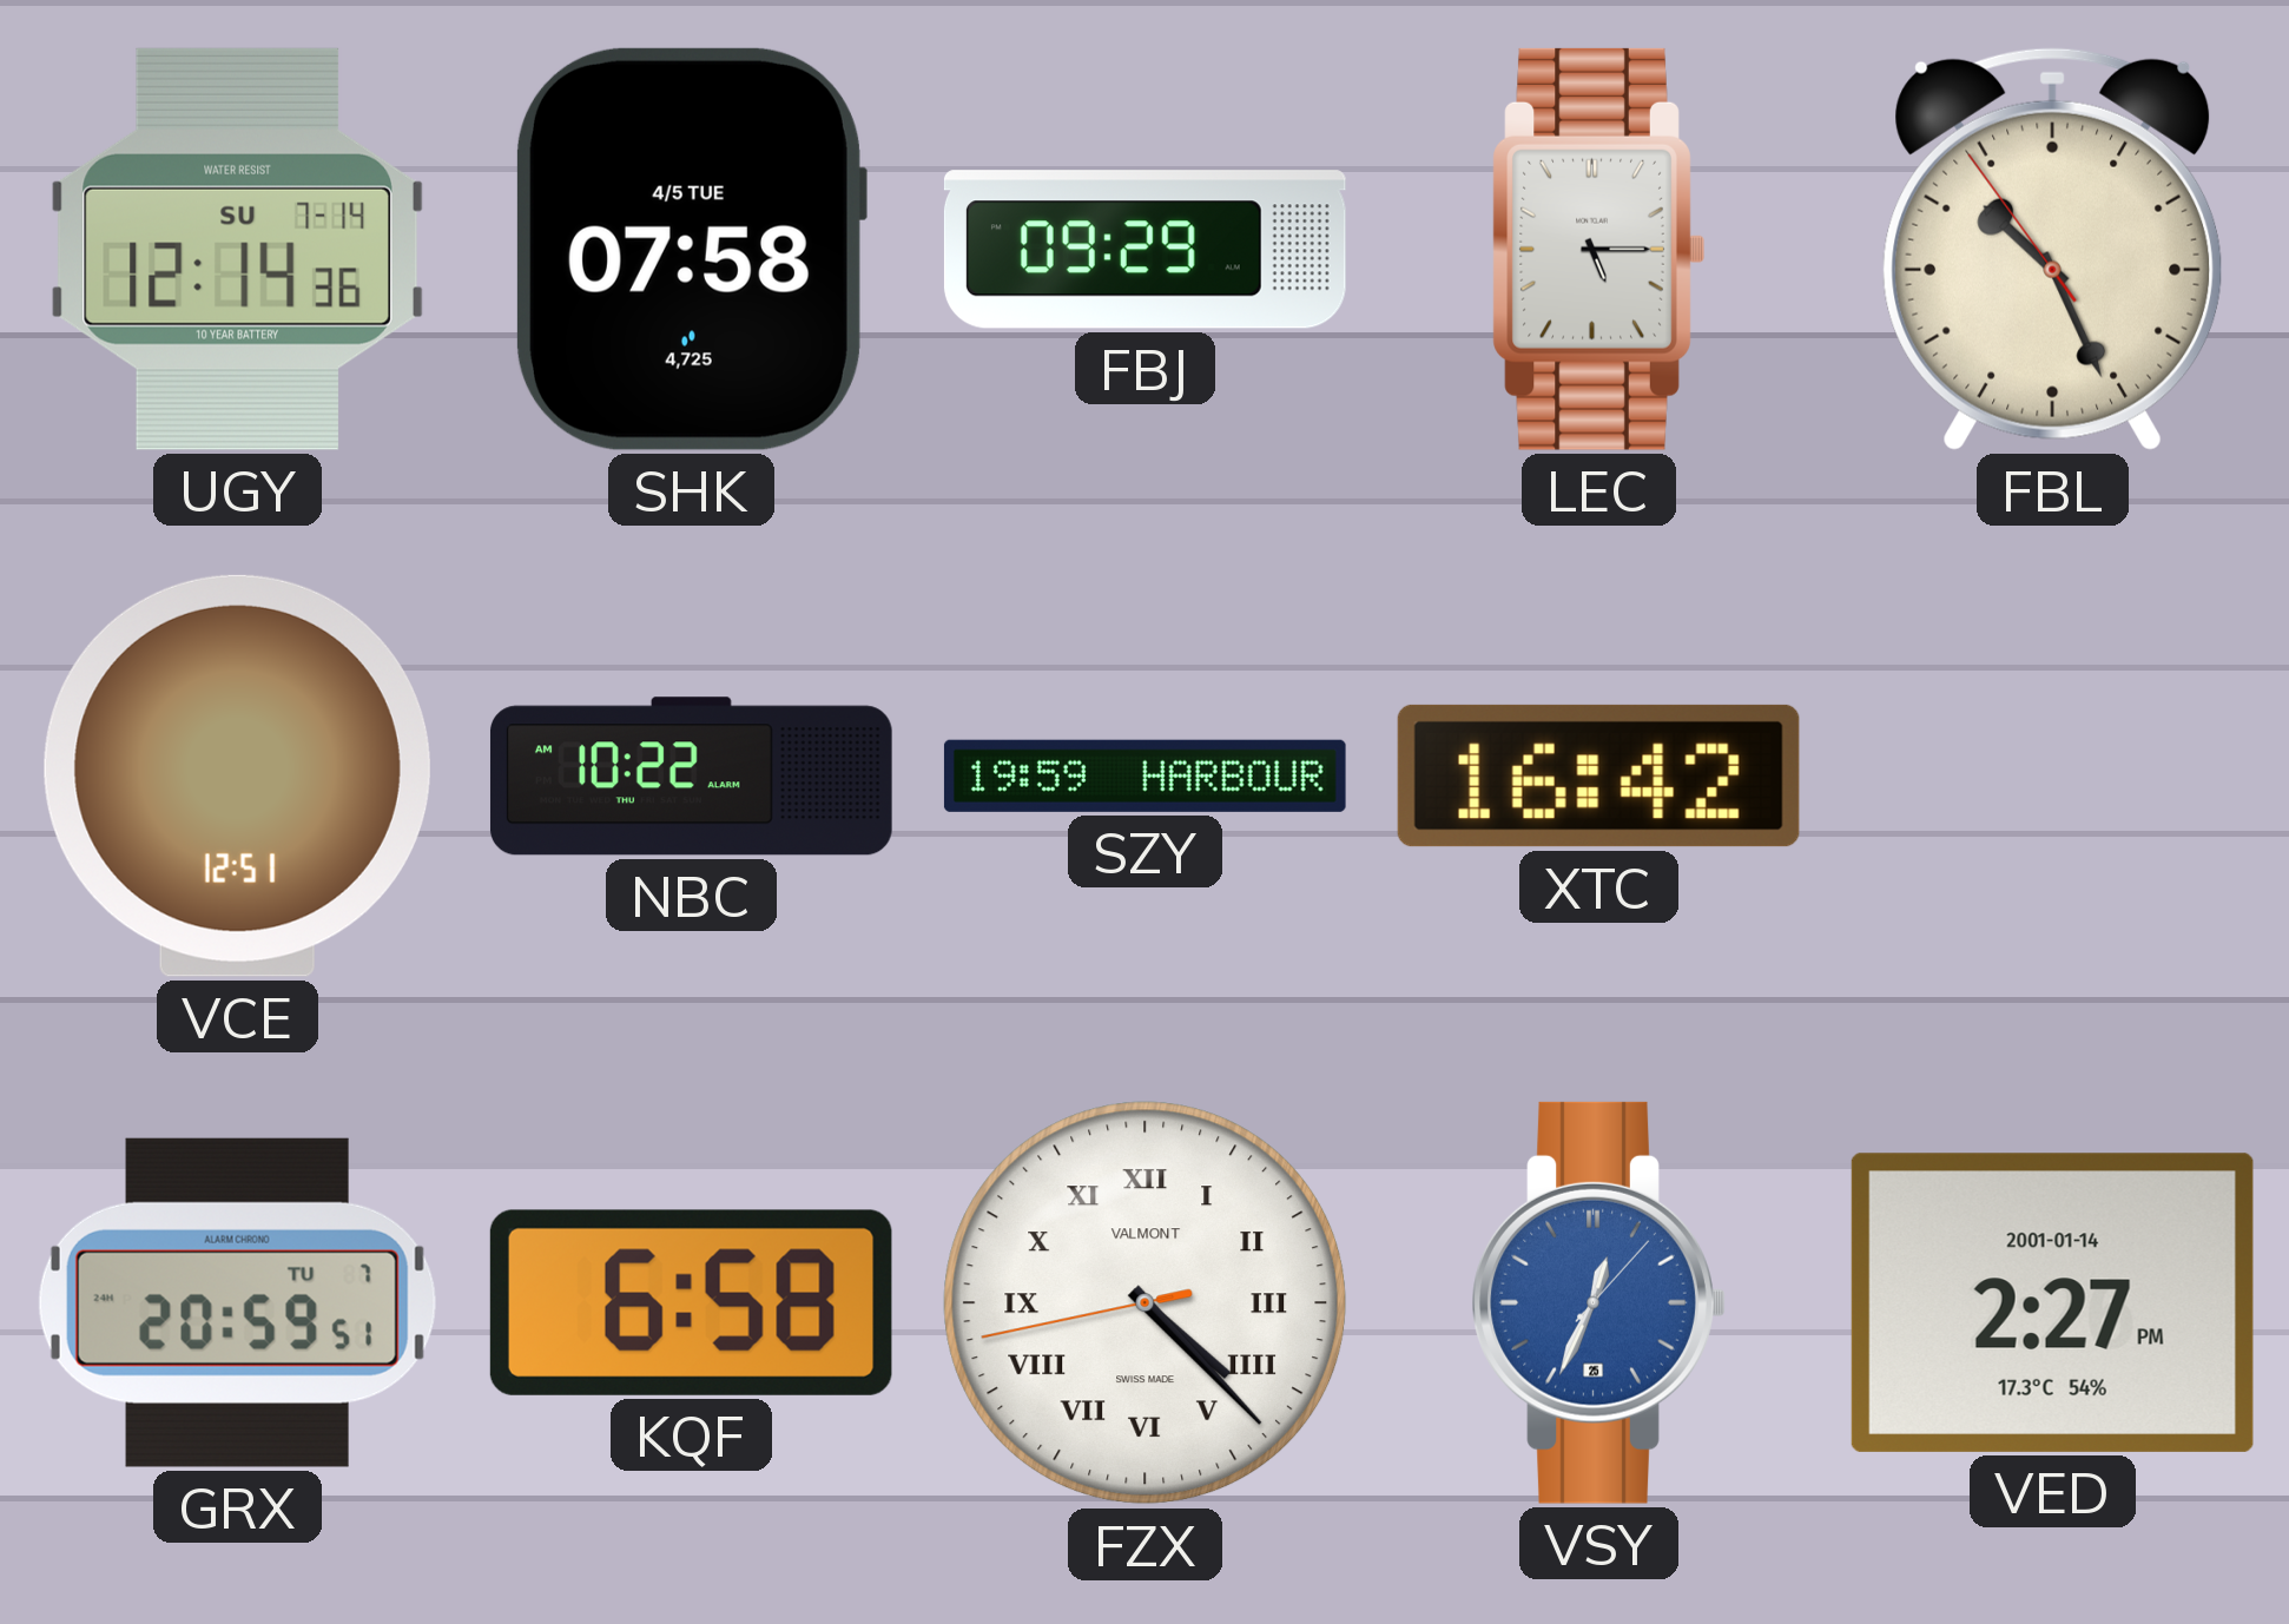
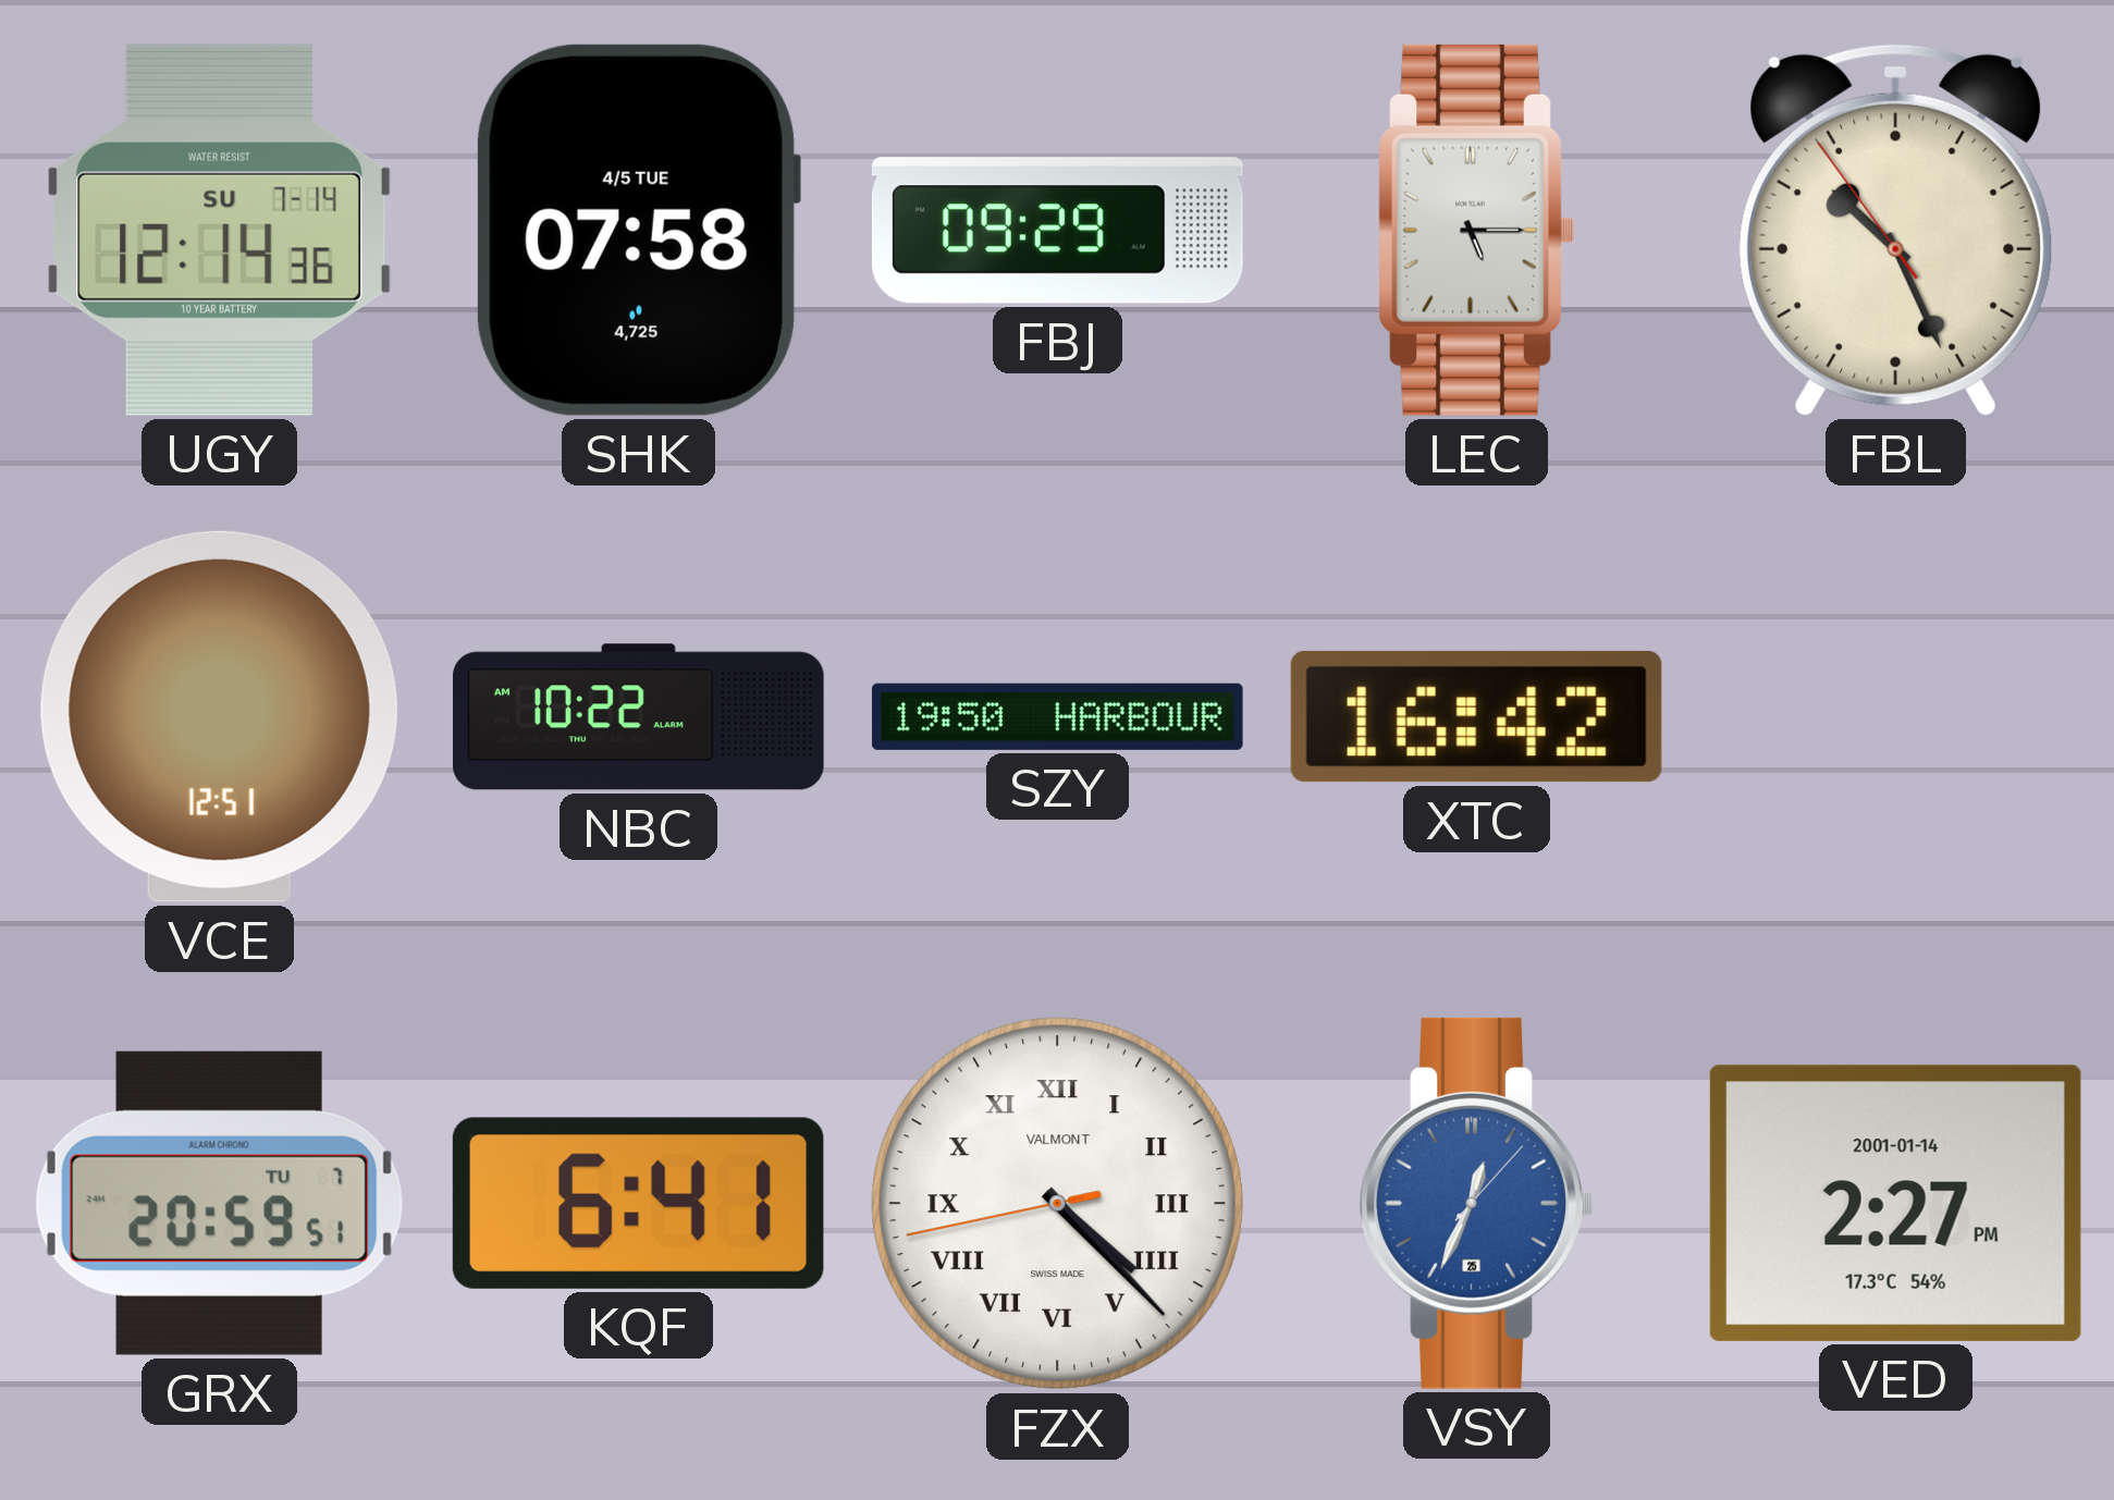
SZY: 19:59 -> 19:50 (1057, 716)
KQF: 6:58 -> 6:41 (638, 1203)
